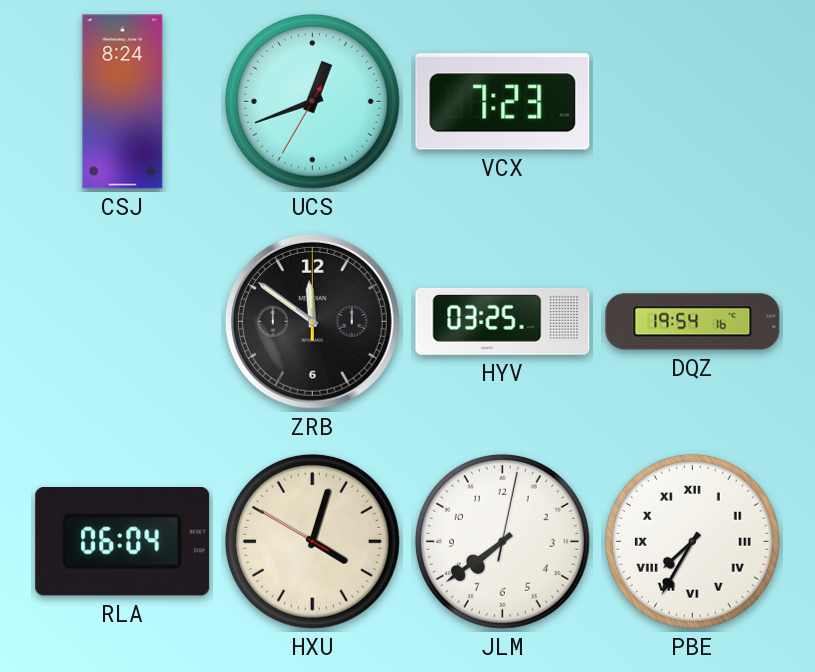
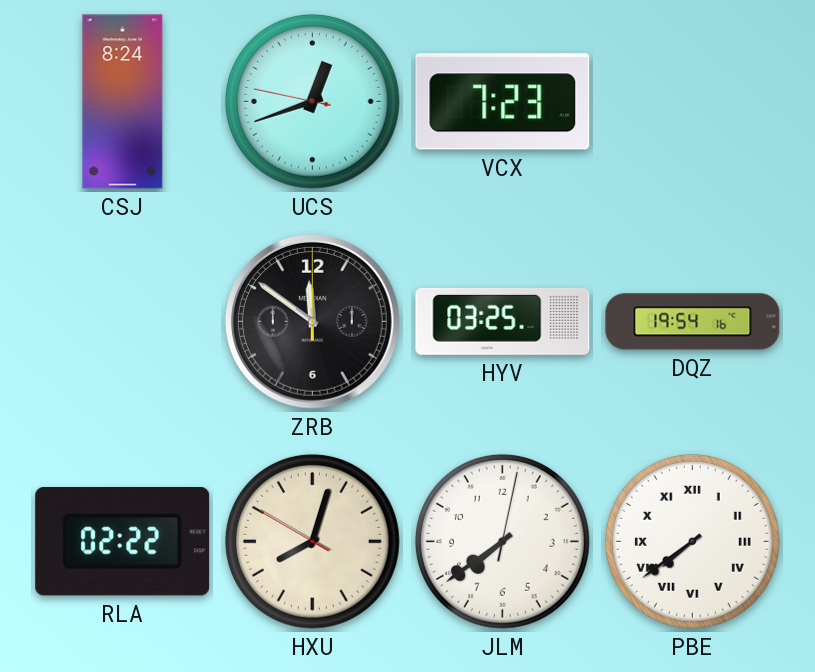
UCS: 12:41:35 -> 12:41:47 (312, 101)
RLA: 06:04 -> 02:22 (123, 542)
HXU: 4:02 -> 8:02 (312, 541)
PBE: 7:35 -> 7:39 (692, 541)
